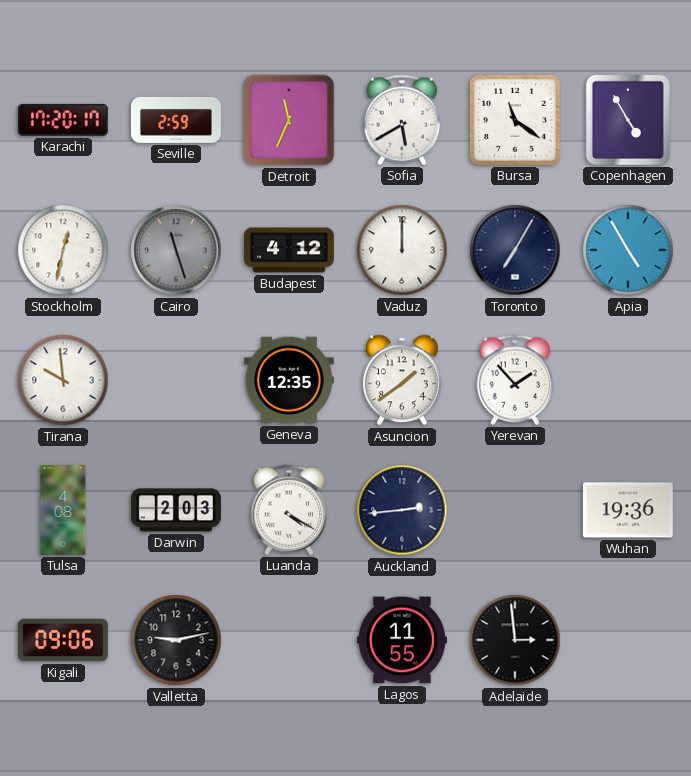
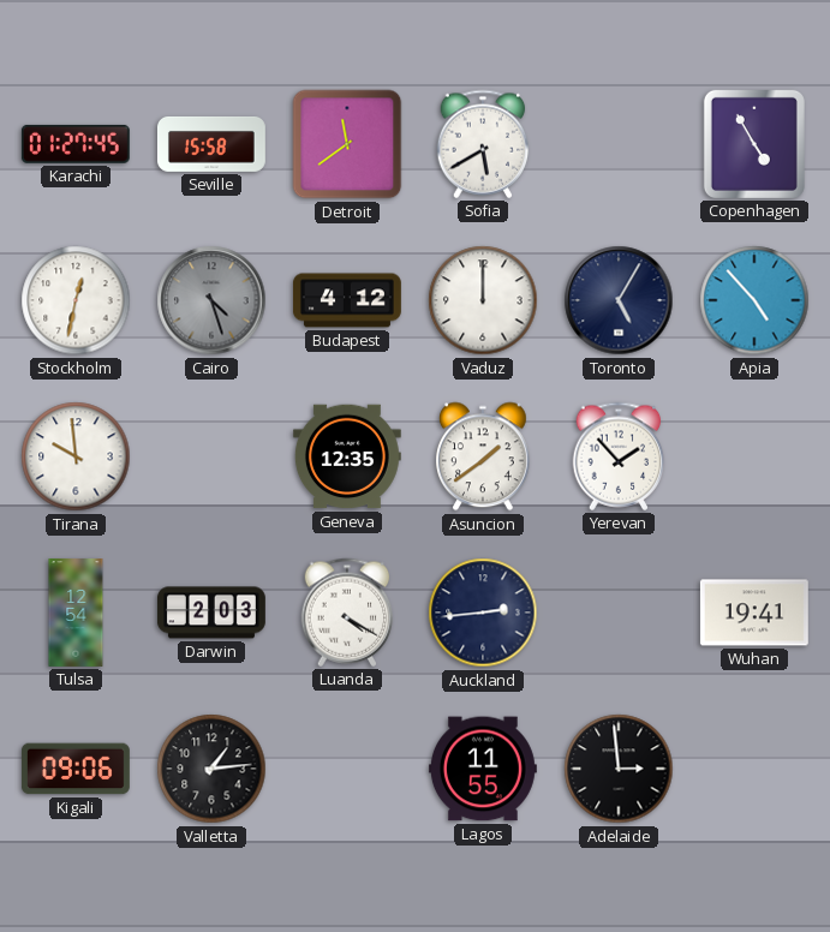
Karachi: 17:20 -> 01:27 (76, 144)
Seville: 2:59 -> 15:58 (211, 144)
Detroit: 11:34 -> 11:39 (347, 144)
Bursa: 11:21 -> none (515, 120)
Cairo: 11:27 -> 4:27 (211, 300)
Toronto: 7:05 -> 5:05 (619, 300)
Apia: 4:55 -> 4:53 (754, 300)
Tulsa: 4:08 -> 12:54 (76, 614)
Wuhan: 19:36 -> 19:41 (754, 613)
Valletta: 9:13 -> 1:14 (211, 769)
